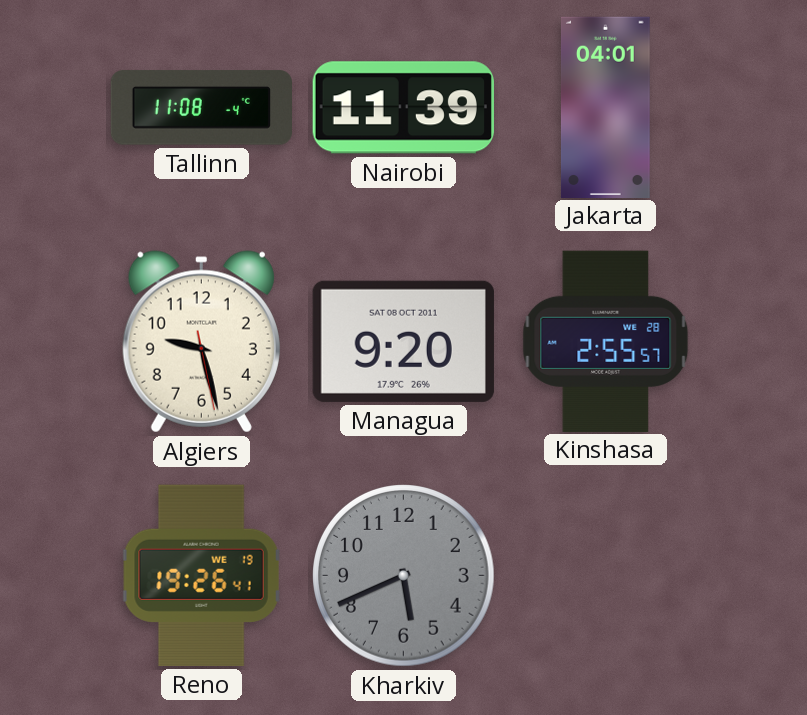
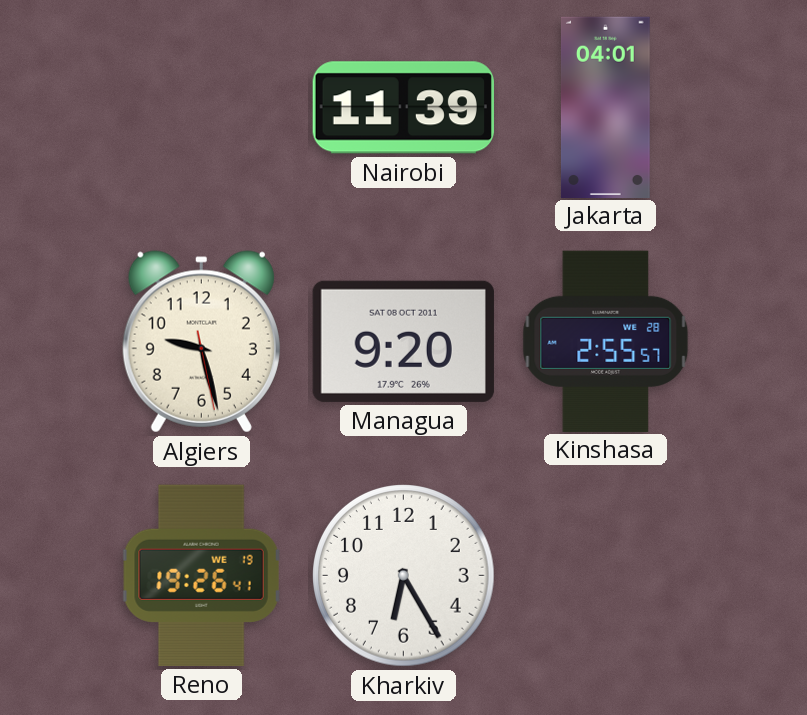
Tallinn: 11:08 -> none (201, 108)
Kharkiv: 5:41 -> 6:25 (404, 576)
Kharkiv dial: grey -> white (404, 576)
